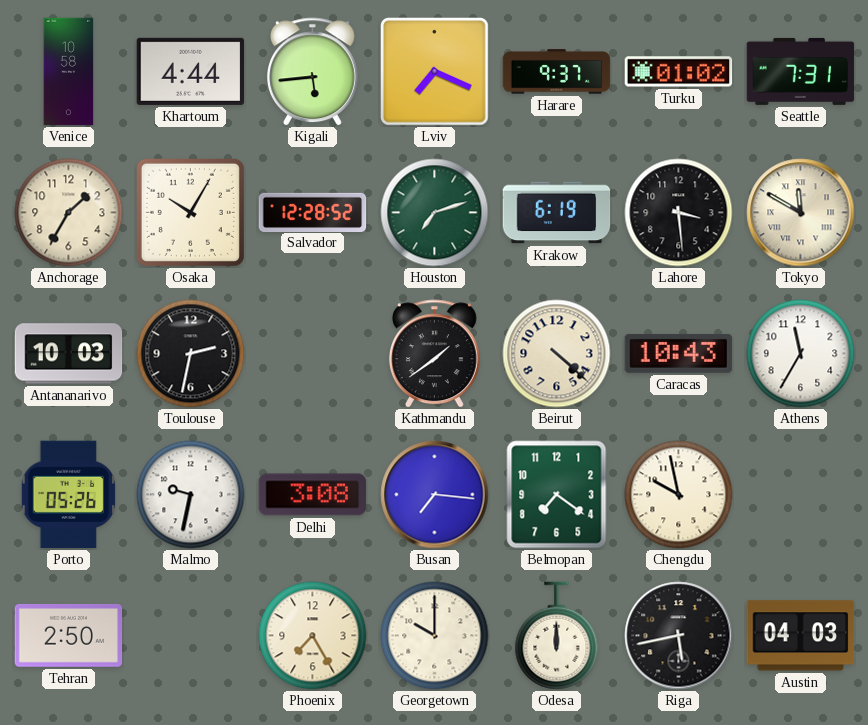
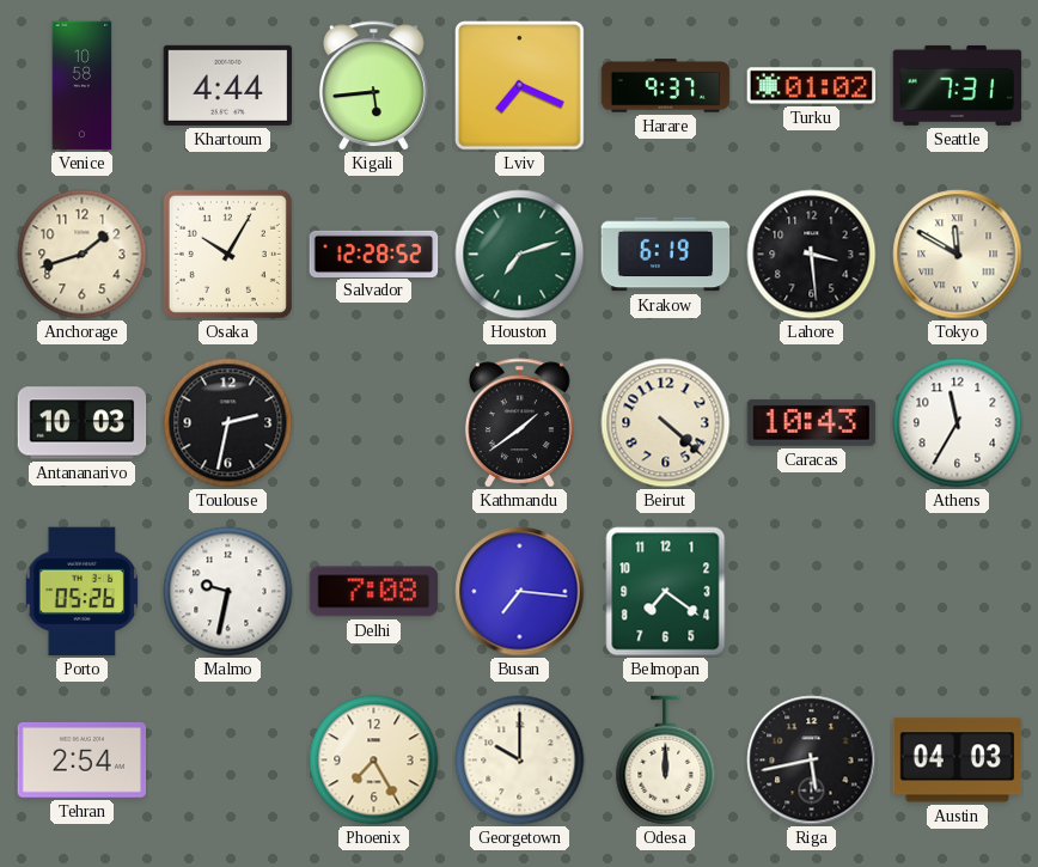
Anchorage: 1:35 -> 1:42 (83, 255)
Delhi: 3:08 -> 7:08 (374, 592)
Chengdu: 9:58 -> none (679, 495)
Tehran: 2:50 -> 2:54 (83, 759)
